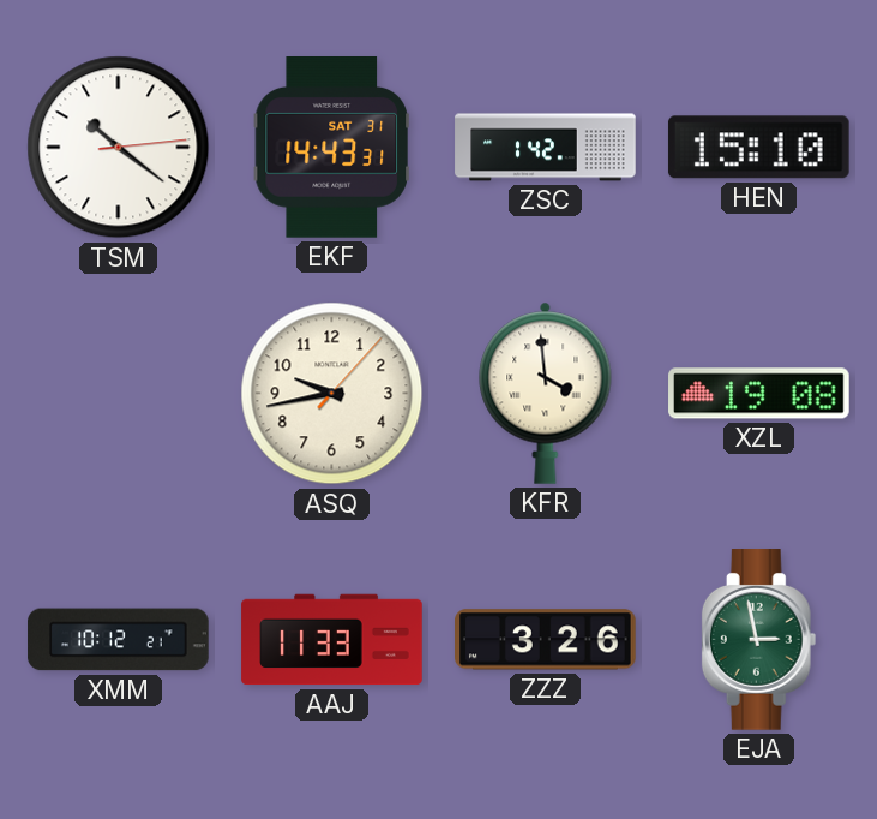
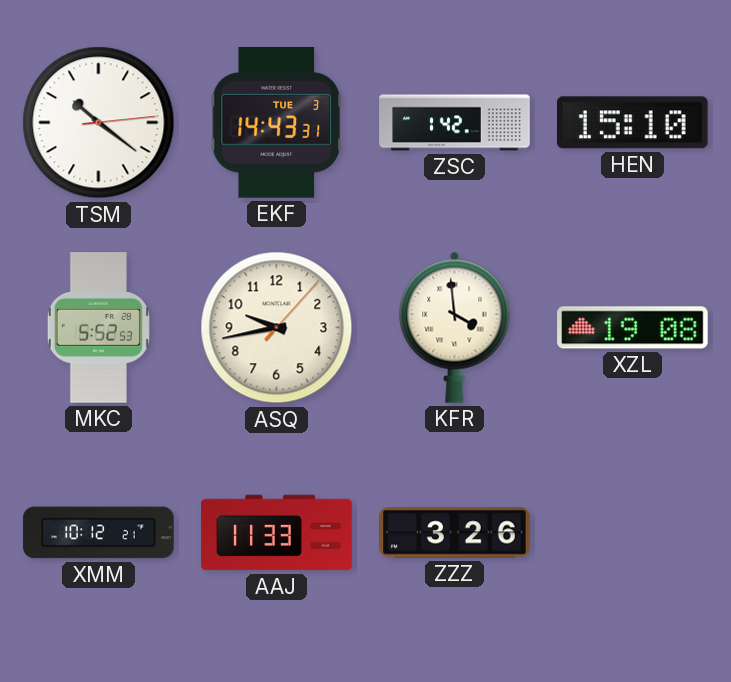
EKF date: SAT 31 -> TUE 3 (276, 123)
MKC: none -> 5:52 (98, 328)
EJA: 2:58 -> none (759, 640)
